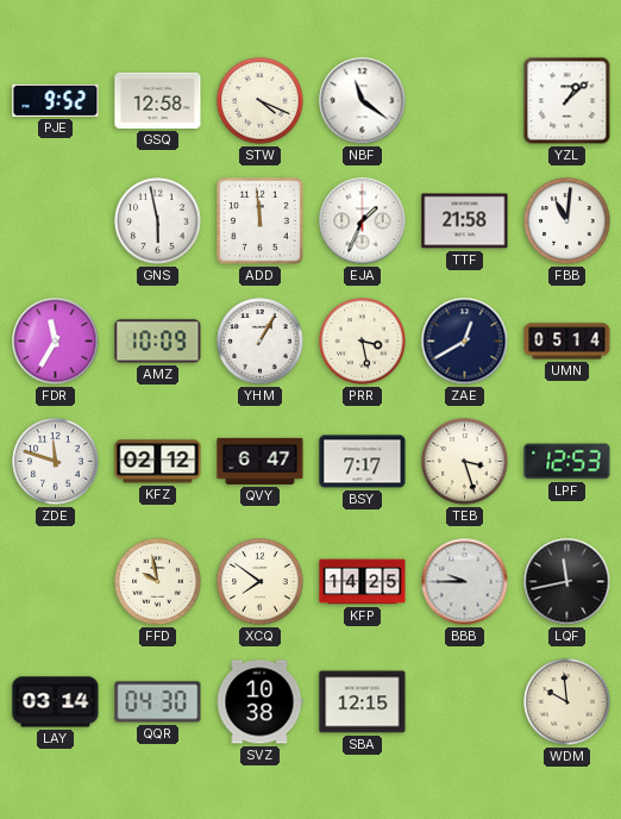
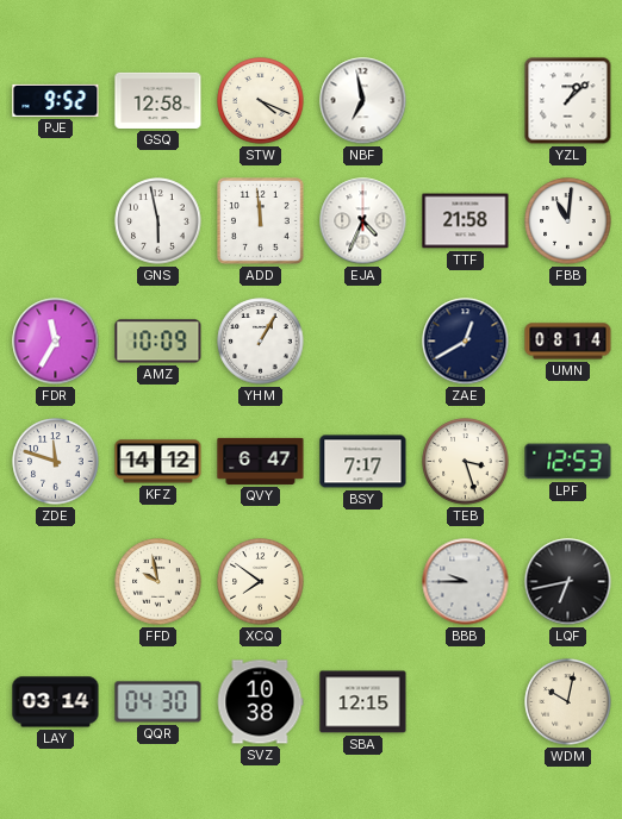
NBF: 11:21 -> 6:58 (363, 101)
EJA: 1:34 -> 4:34 (363, 221)
PRR: 3:28 -> none (363, 342)
UMN: 05:14 -> 08:14 (568, 342)
KFZ: 02:12 -> 14:12 (158, 462)
KFP: 14:25 -> none (363, 582)
LQF: 11:43 -> 6:43 (568, 582)
WDM: 9:59 -> 10:02 (568, 702)
